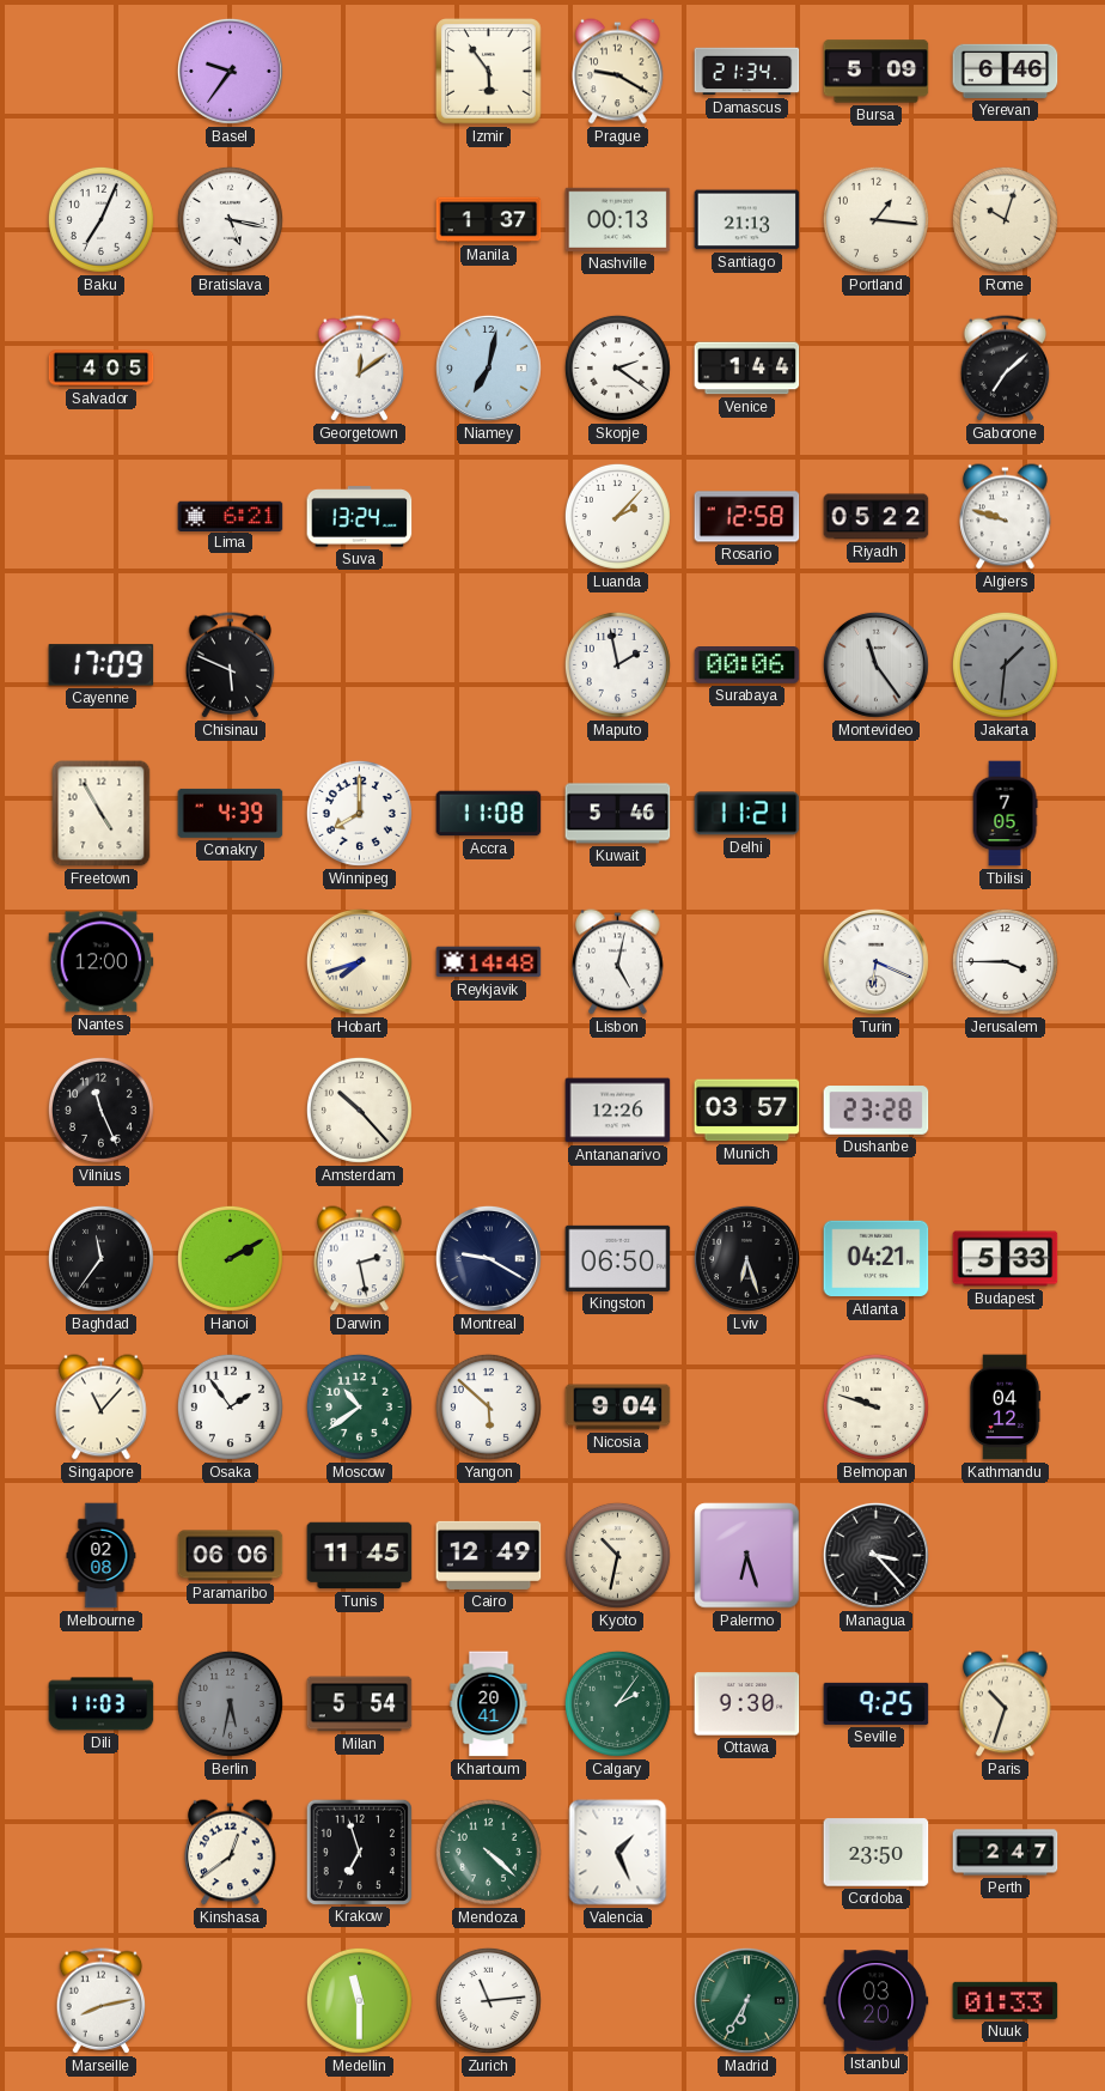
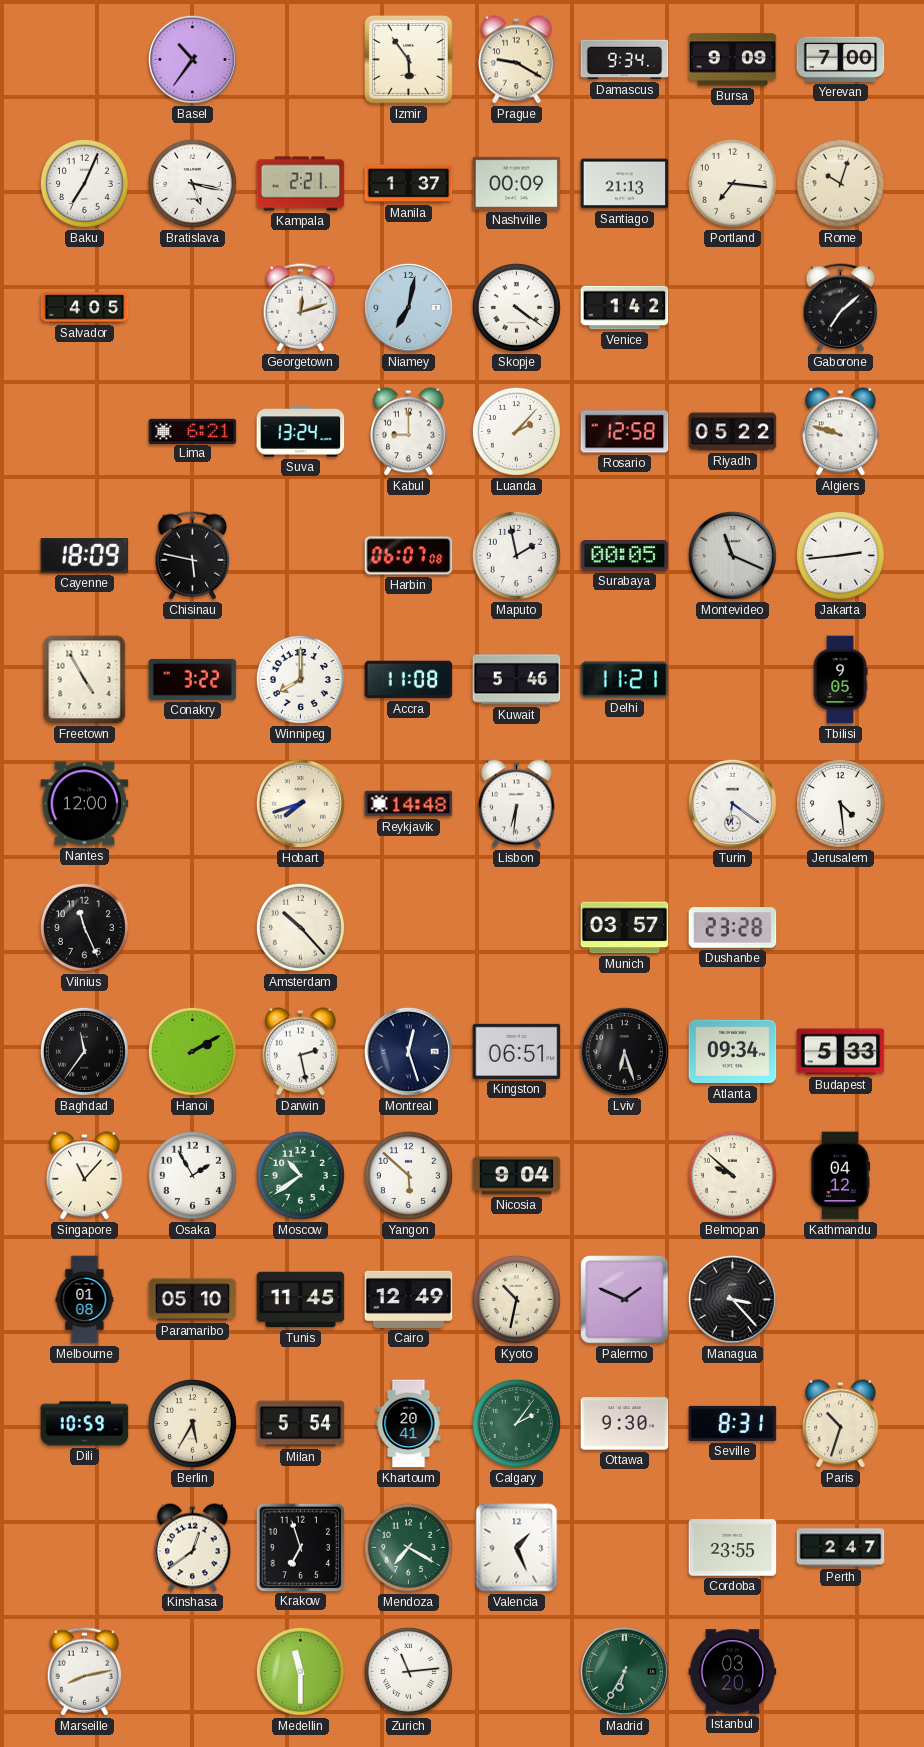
Basel: 9:36 -> 10:36 (192, 59)
Damascus: 21:34 -> 9:34 (625, 60)
Bursa: 5:09 -> 9:09 (733, 60)
Yerevan: 6:46 -> 7:00 (841, 59)
Kampala: none -> 2:21 (301, 184)
Nashville: 00:13 -> 00:09 (517, 183)
Portland: 1:16 -> 7:16 (732, 183)
Georgetown: 12:09 -> 12:12 (301, 308)
Skopje: 2:21 -> 4:21 (516, 307)
Venice: 1:44 -> 1:42 (625, 308)
Kabul: none -> 9:00 (409, 432)
Cayenne: 17:09 -> 18:09 (85, 556)
Chisinau: 5:49 -> 5:47 (193, 556)
Harbin: none -> 06:07 (409, 556)
Surabaya: 00:06 -> 00:05 (625, 556)
Montevideo: 11:24 -> 11:19 (732, 555)
Jakarta: 1:31 -> 2:44 (840, 555)
Jakarta dial: grey -> white (840, 555)
Conakry: 4:39 -> 3:22 (193, 679)
Tbilisi: 7:05 -> 9:05 (840, 680)
Lisbon: 5:02 -> 6:31 (517, 804)
Turin: 6:19 -> 6:21 (732, 803)
Jerusalem: 3:45 -> 4:29 (840, 803)
Antananarivo: 12:26 -> none (618, 1111)
Montreal: 9:20 -> 12:27 (408, 1051)
Kingston: 06:50 -> 06:51 (517, 1051)
Atlanta: 04:21 -> 09:34 (733, 1052)
Osaka: 1:54 -> 1:55 (192, 1175)
Belmopan: 9:48 -> 9:52 (732, 1175)
Melbourne: 02:08 -> 01:08 (85, 1300)
Paramaribo: 06:06 -> 05:10 (193, 1300)
Palermo: 6:27 -> 1:49 (625, 1300)
Dili: 11:03 -> 10:59 (85, 1424)
Berlin: 5:32 -> 5:35 (192, 1423)
Berlin dial: grey -> cream (192, 1423)
Seville: 9:25 -> 8:31 (733, 1423)
Mendoza: 4:22 -> 7:20 (408, 1547)
Cordoba: 23:50 -> 23:55 (733, 1548)
Nuuk: 01:33 -> none (1006, 2000)
